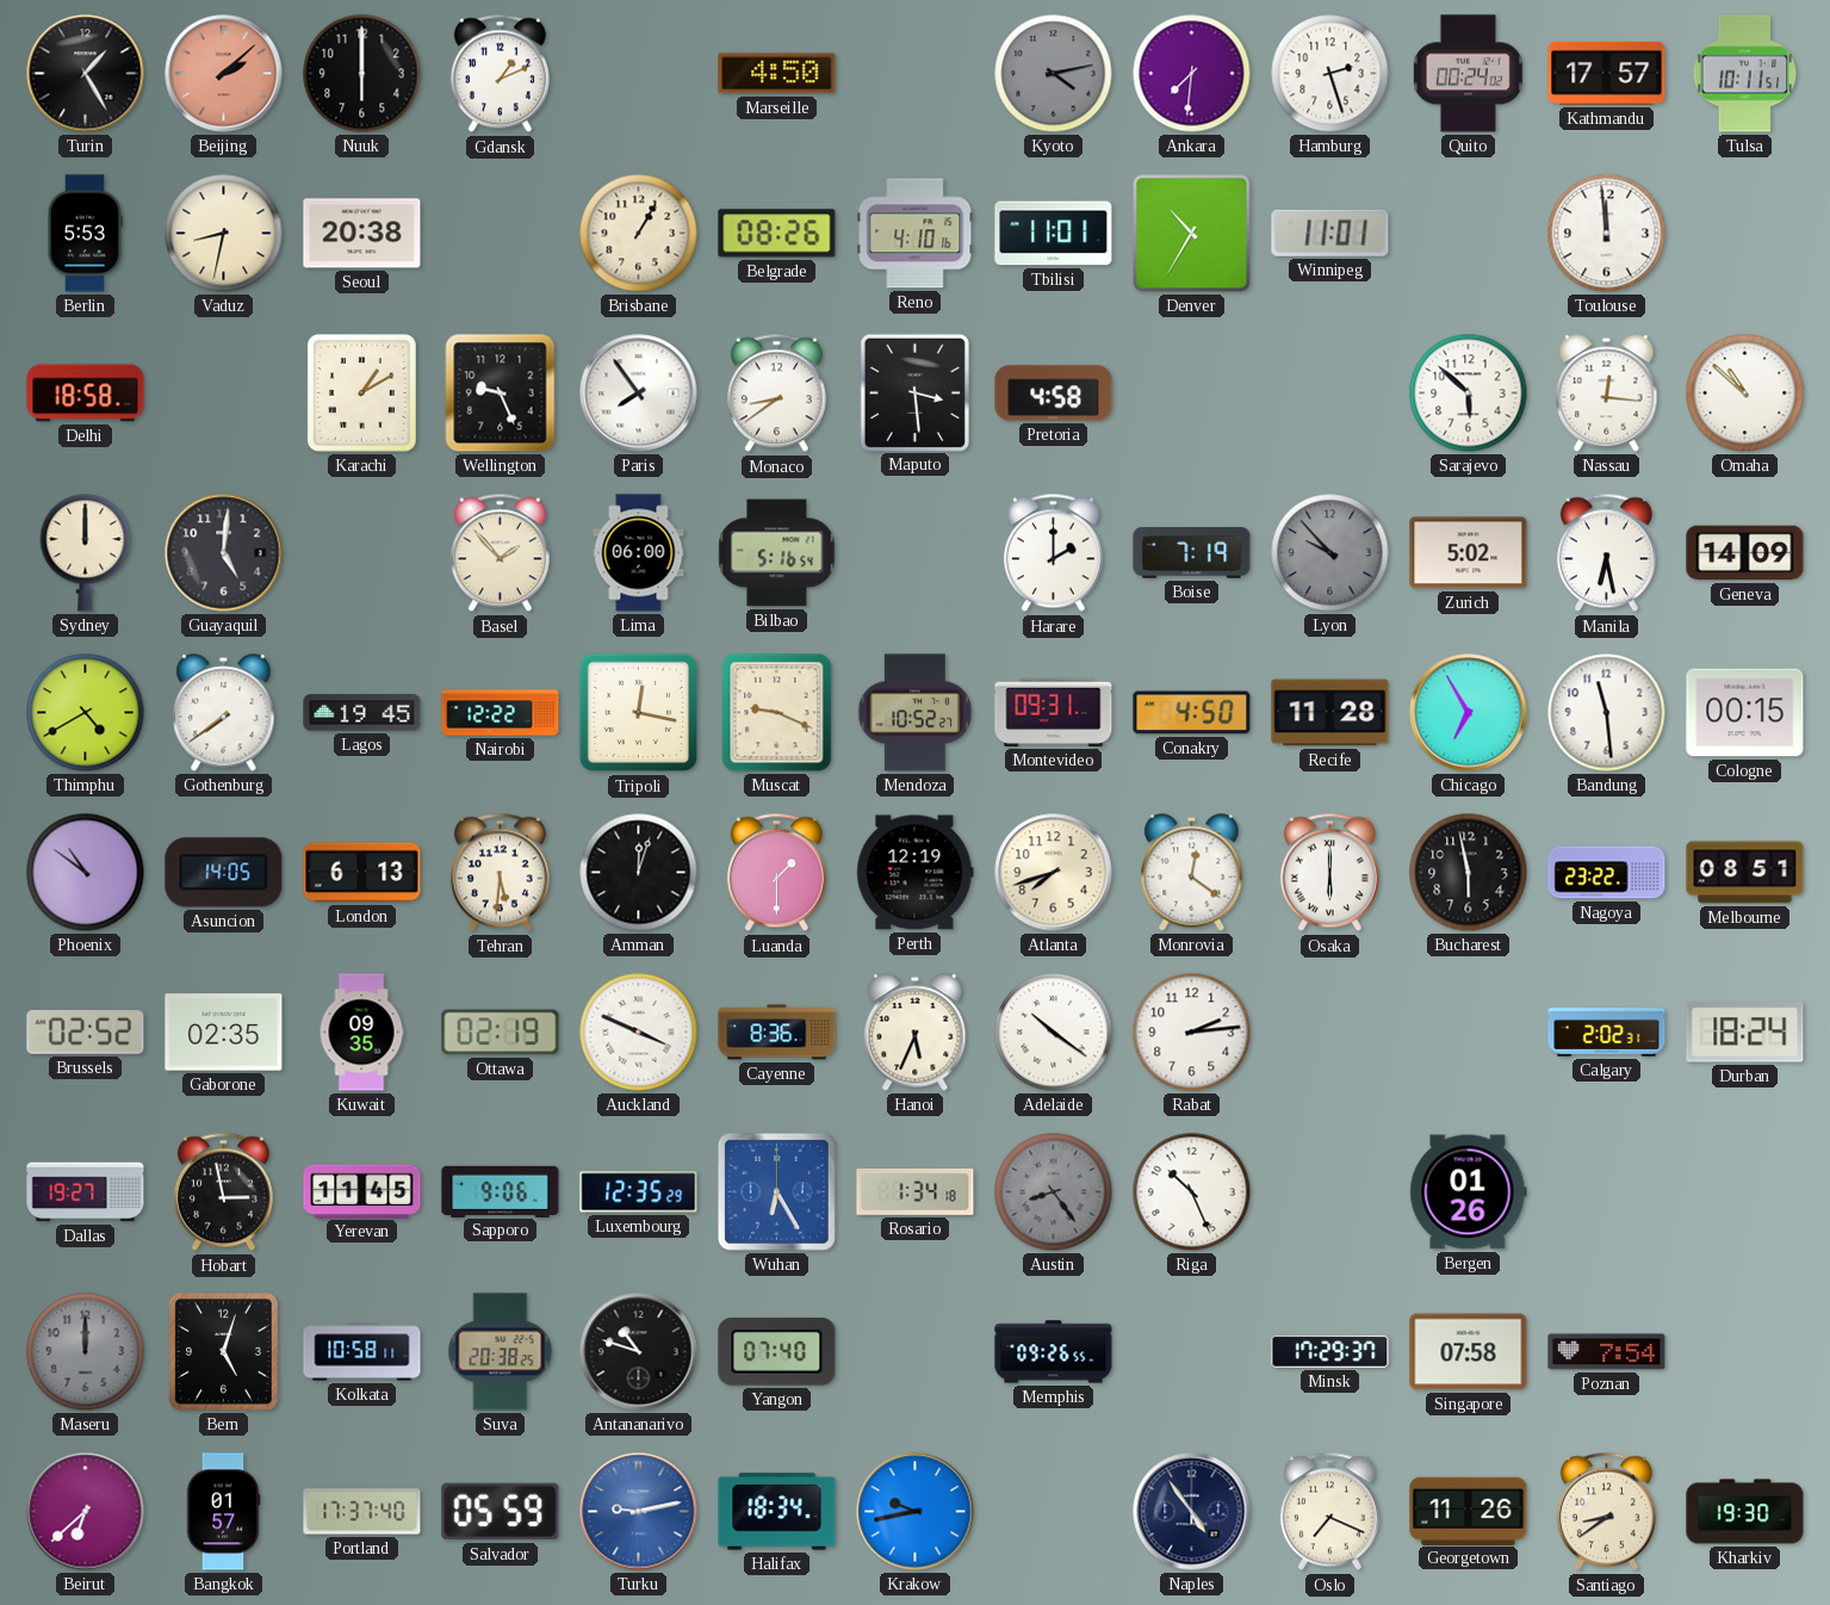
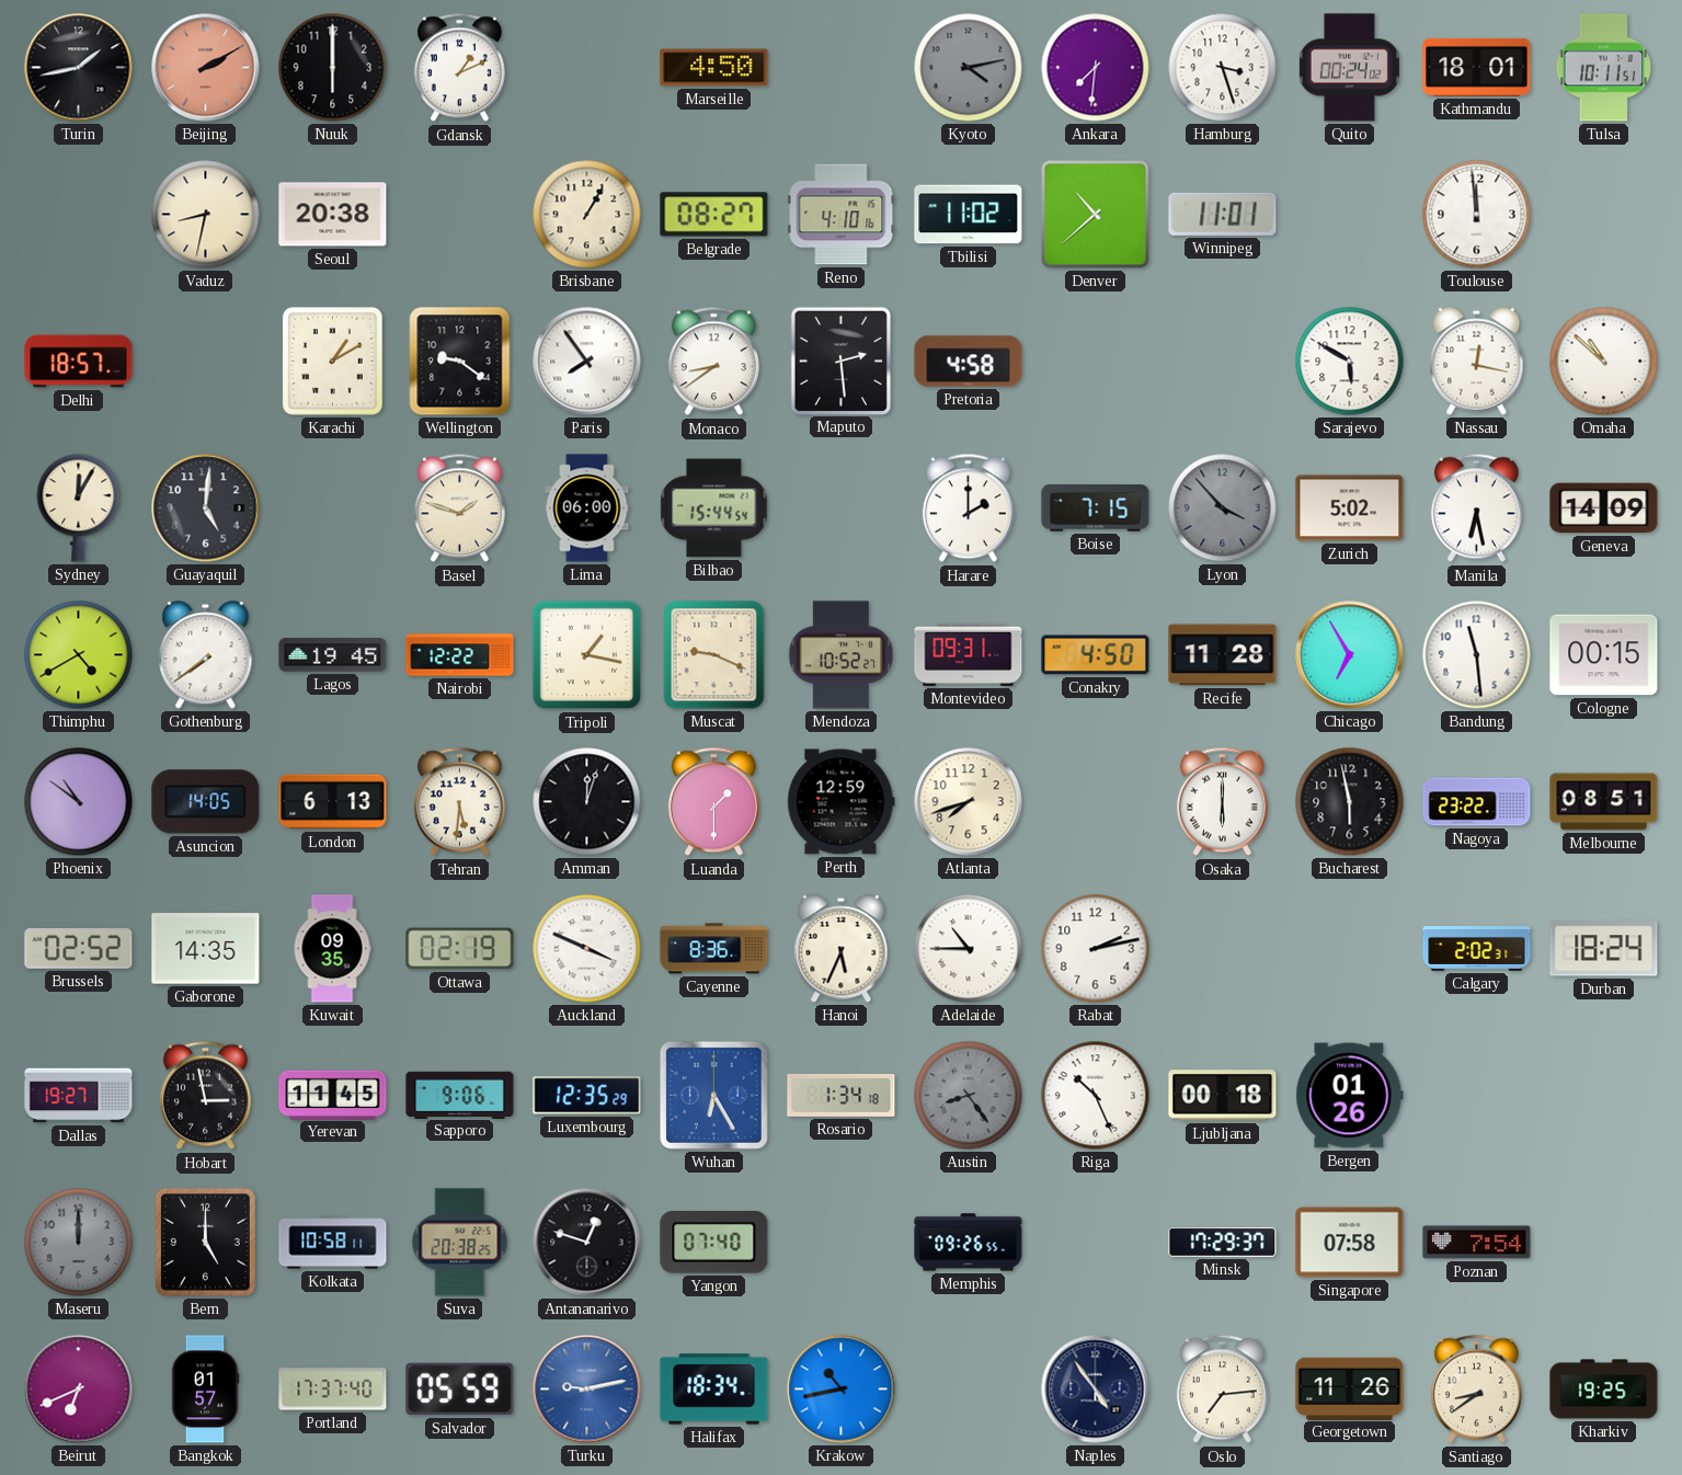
Turin: 1:25 -> 1:43 (79, 68)
Beijing: 2:08 -> 2:10 (206, 68)
Hamburg: 2:27 -> 3:27 (1223, 68)
Kathmandu: 17:57 -> 18:01 (1477, 67)
Berlin: 5:53 -> none (85, 234)
Belgrade: 08:26 -> 08:27 (714, 215)
Tbilisi: 11:01 -> 11:02 (969, 215)
Denver: 10:35 -> 10:38 (1096, 215)
Delhi: 18:58 -> 18:57 (79, 362)
Wellington: 9:26 -> 9:21 (460, 362)
Maputo: 3:29 -> 2:29 (840, 361)
Sarajevo: 5:52 -> 5:50 (1350, 362)
Nassau: 12:16 -> 12:17 (1477, 362)
Sydney: 12:00 -> 12:05 (79, 508)
Basel: 1:53 -> 1:48 (459, 508)
Bilbao: 5:16 -> 15:44 (714, 508)
Boise: 7:19 -> 7:15 (1096, 508)
Lyon: 9:53 -> 3:53 (1223, 508)
Tripoli: 12:17 -> 1:17 (587, 655)
Perth: 12:19 -> 12:59 (842, 802)
Monrovia: 12:21 -> none (1192, 873)
Gaborone: 02:35 -> 14:35 (206, 949)
Adelaide: 10:21 -> 10:45 (969, 949)
Rabat: 2:14 -> 2:13 (1096, 949)
Ljubljana: none -> 00:18 (1223, 1096)
Bern: 5:03 -> 5:00 (206, 1243)
Antananarivo: 10:48 -> 12:48 (587, 1243)
Beirut: 6:38 -> 6:41 (79, 1390)
Krakow: 9:43 -> 10:43 (842, 1390)
Oslo: 7:19 -> 7:14 (1222, 1390)
Kharkiv: 19:30 -> 19:25 (1604, 1390)
